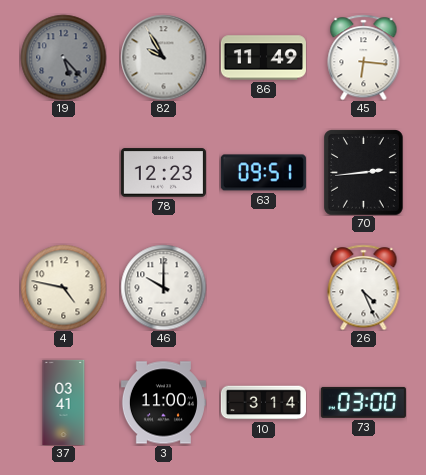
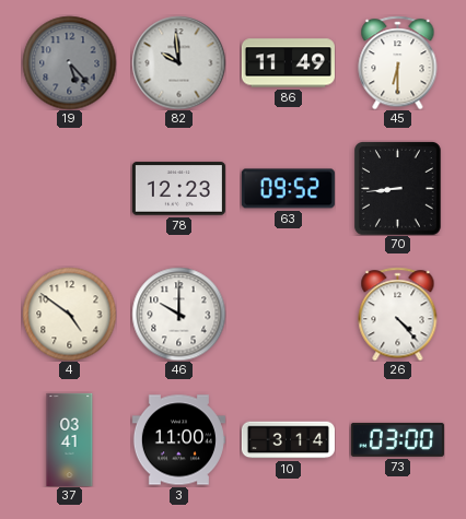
82: 9:55 -> 9:59 (178, 62)
45: 6:16 -> 6:30 (398, 62)
63: 09:51 -> 09:52 (288, 189)
70: 2:44 -> 8:44 (398, 188)
4: 4:47 -> 4:51 (69, 314)
26: 4:26 -> 4:23 (398, 314)
